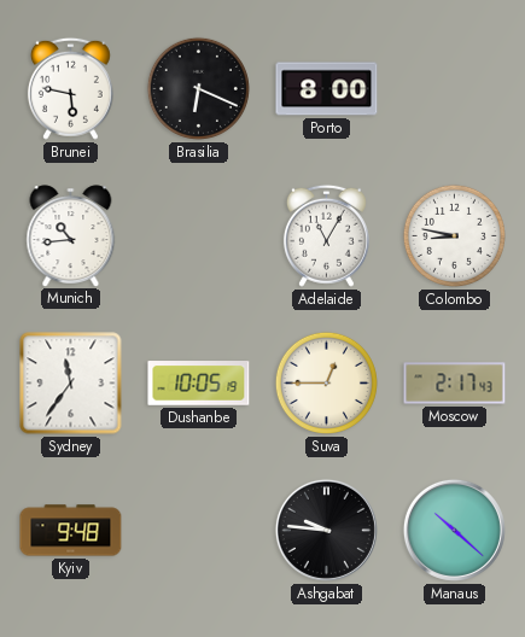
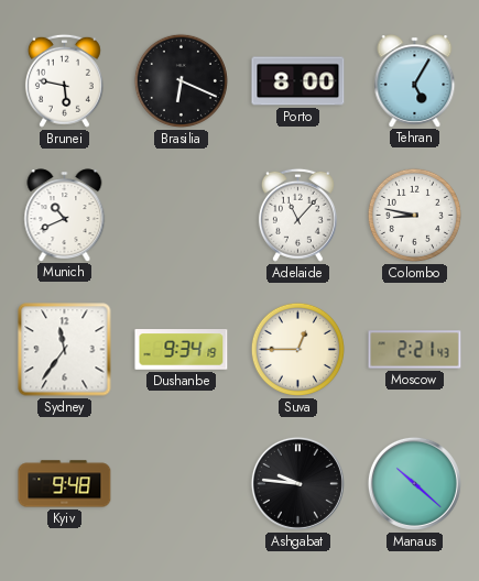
Tehran: none -> 5:05 (415, 80)
Munich: 10:44 -> 10:41 (65, 215)
Adelaide: 11:05 -> 11:07 (297, 215)
Dushanbe: 10:05 -> 9:34 (182, 350)
Moscow: 2:17 -> 2:21 (415, 350)
